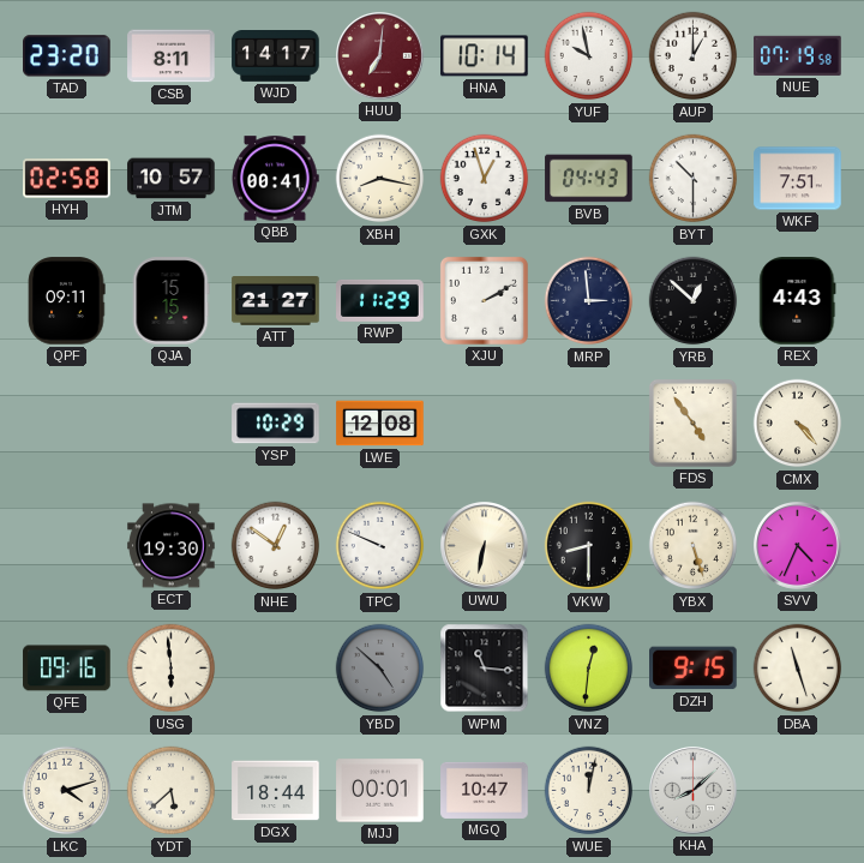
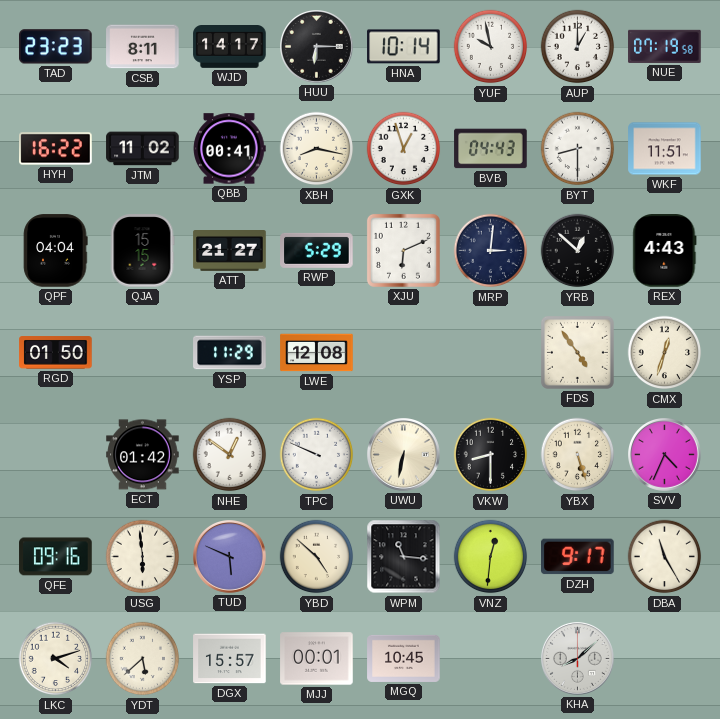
TAD: 23:20 -> 23:23 (56, 47)
HUU: 7:01 -> 6:15 (317, 47)
HUU dial: burgundy -> black (317, 47)
HYH: 02:58 -> 16:22 (56, 149)
JTM: 10:57 -> 11:02 (143, 149)
BYT: 10:30 -> 8:30 (578, 149)
WKF: 7:51 -> 11:51 (665, 149)
QPF: 09:11 -> 04:04 (55, 251)
RWP: 11:29 -> 5:29 (317, 250)
XJU: 2:10 -> 6:11 (403, 250)
MRP: 2:59 -> 3:01 (491, 251)
RGD: none -> 01:50 (56, 353)
YSP: 10:29 -> 11:29 (230, 353)
CMX: 4:23 -> 12:33 (665, 353)
ECT: 19:30 -> 01:42 (143, 455)
TUD: none -> 5:49 (230, 557)
YBD dial: grey -> cream (317, 557)
DZH: 9:15 -> 9:17 (578, 557)
DBA: 11:27 -> 11:25 (665, 557)
DGX: 18:44 -> 15:57 (230, 659)
MGQ: 10:47 -> 10:45 (404, 658)
WUE: 12:02 -> none (589, 791)
